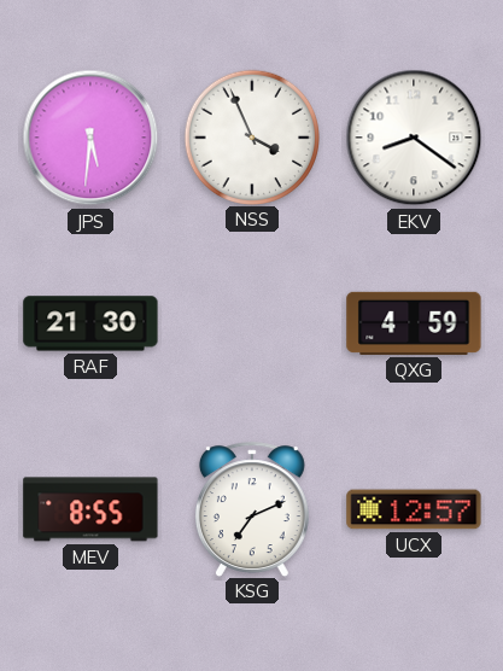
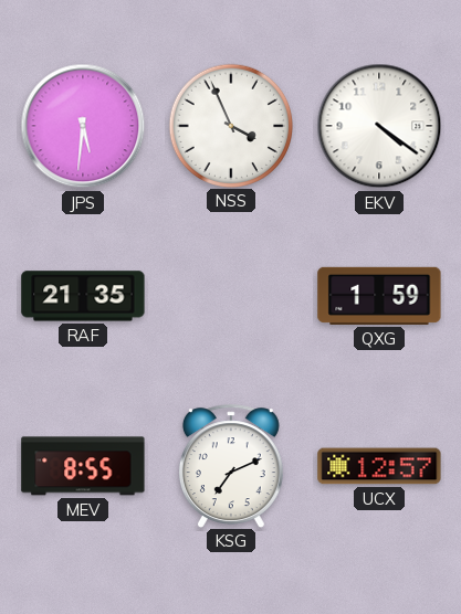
EKV: 8:21 -> 4:21 (379, 126)
RAF: 21:30 -> 21:35 (83, 296)
QXG: 4:59 -> 1:59 (379, 296)
